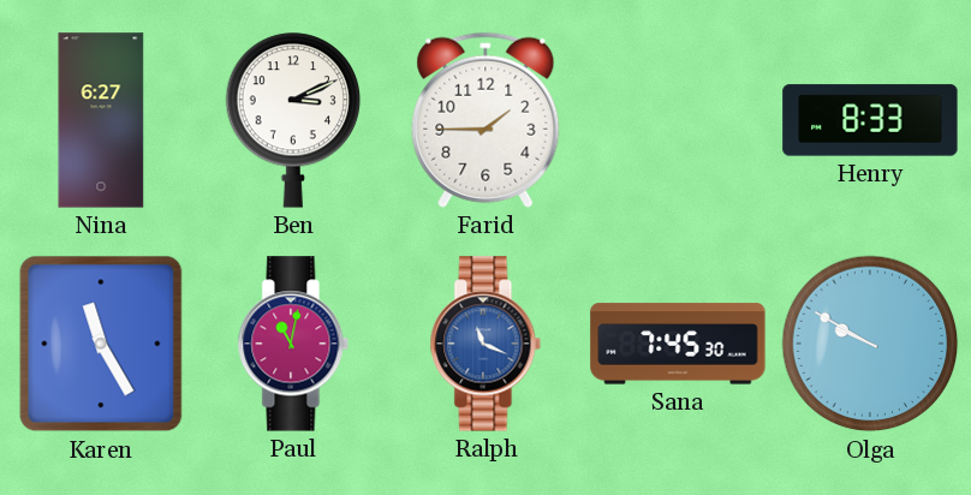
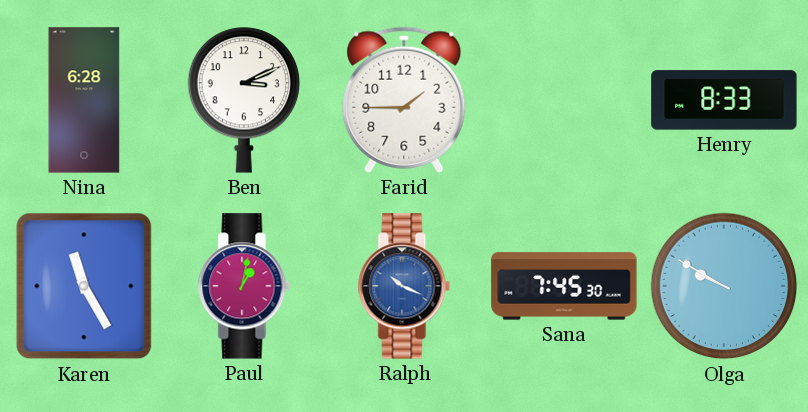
Nina: 6:27 -> 6:28 (84, 100)
Paul: 11:02 -> 1:02 (244, 286)
Ralph: 11:19 -> 10:19 (404, 286)
